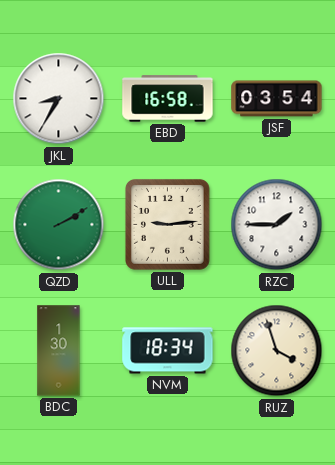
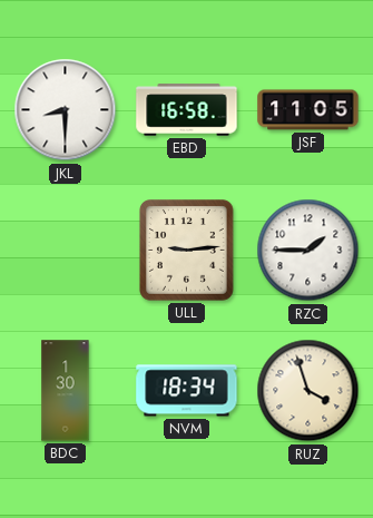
JKL: 8:35 -> 8:30 (66, 110)
JSF: 03:54 -> 11:05 (308, 110)
QZD: 2:10 -> none (59, 225)
